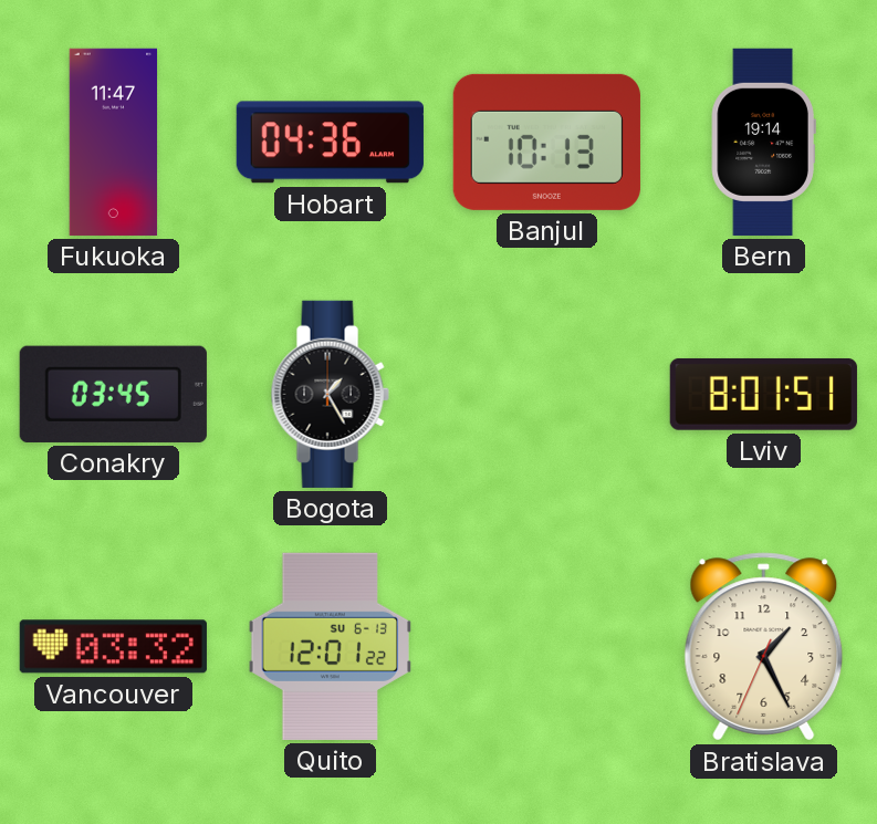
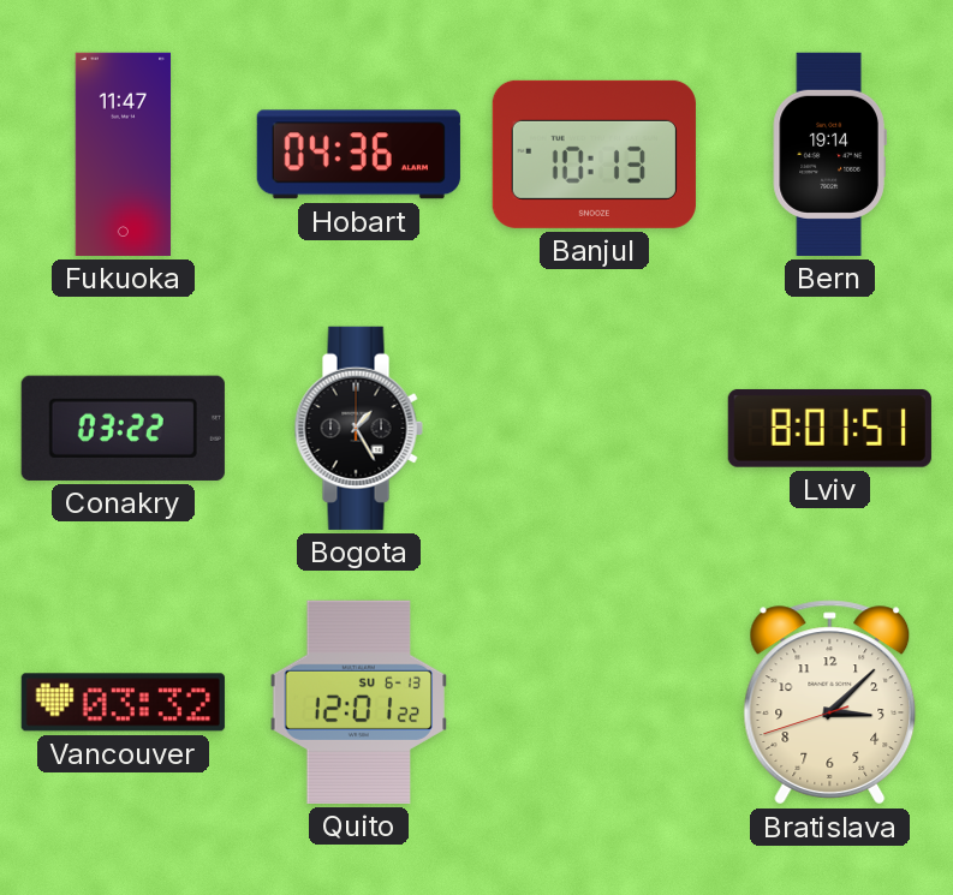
Conakry: 03:45 -> 03:22 (123, 428)
Bratislava: 1:25 -> 3:07 (830, 703)
